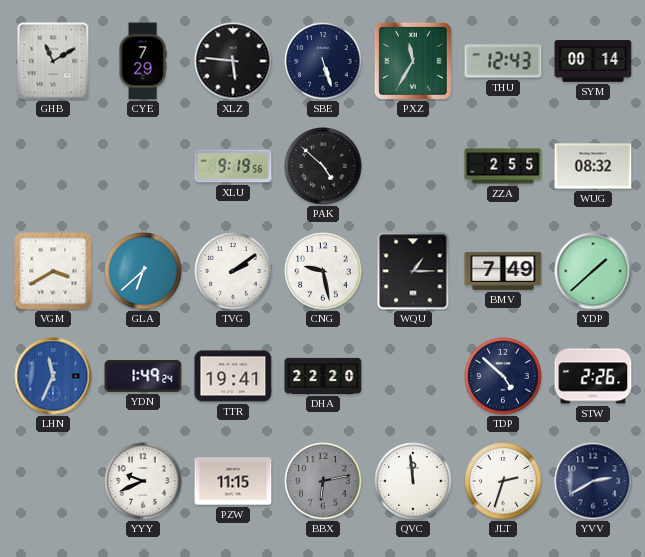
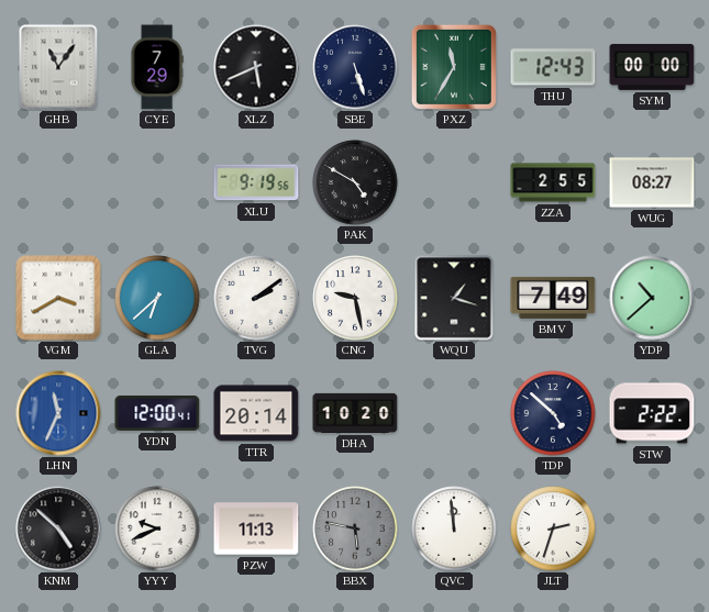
GHB: 11:10 -> 11:06 (58, 67)
XLZ: 5:46 -> 5:41 (256, 67)
SYM: 00:14 -> 00:00 (652, 67)
PAK: 4:52 -> 4:50 (355, 182)
WUG: 08:32 -> 08:27 (652, 182)
WQU: 1:15 -> 1:18 (454, 298)
YDP: 1:38 -> 10:38 (652, 298)
YDN: 1:49 -> 12:00 (157, 413)
TTR: 19:41 -> 20:14 (256, 413)
DHA: 22:20 -> 10:20 (355, 413)
STW: 2:26 -> 2:22 (652, 413)
KNM: none -> 4:52 (58, 528)
PZW: 11:15 -> 11:13 (256, 528)
BBX: 6:13 -> 5:47 (355, 528)
YVV: 2:40 -> none (593, 481)
